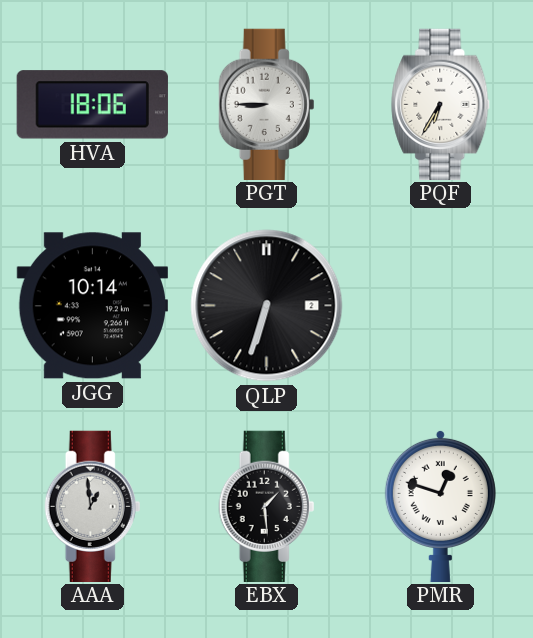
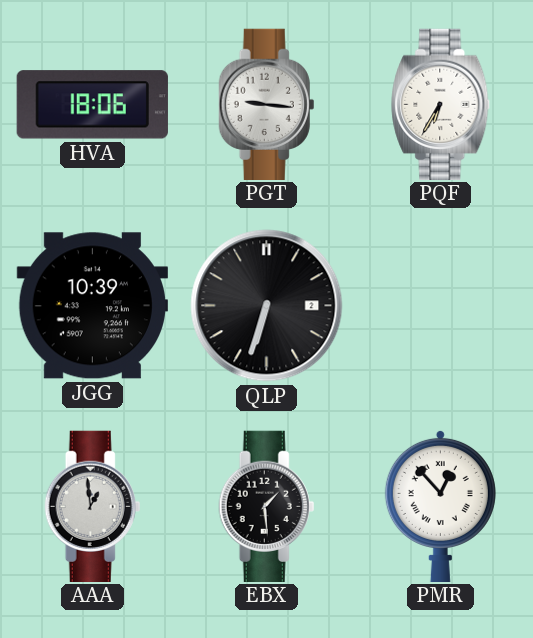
PGT: 8:45 -> 9:16 (267, 104)
JGG: 10:14 -> 10:39 (92, 306)
PMR: 12:48 -> 12:53 (440, 505)
